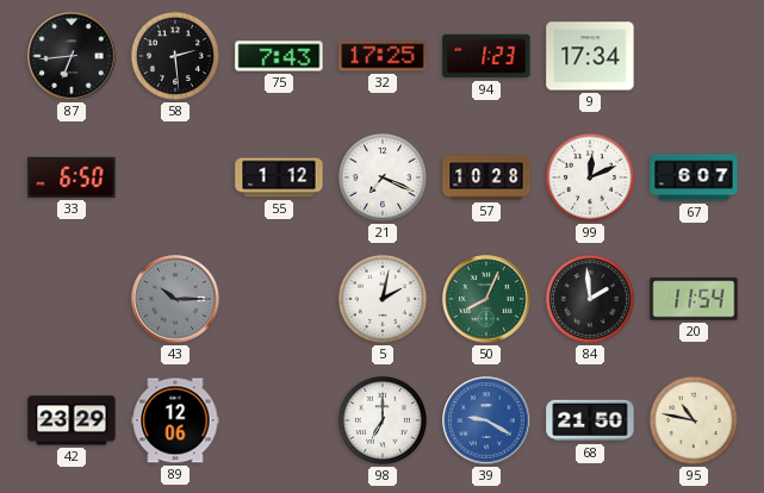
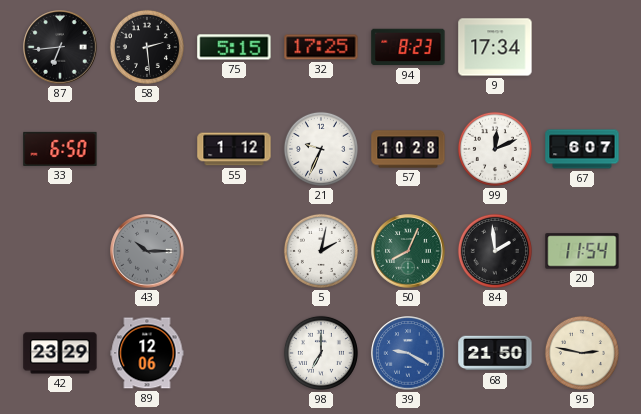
75: 7:43 -> 5:15 (234, 47)
94: 1:23 -> 8:23 (408, 47)
21: 7:19 -> 9:34 (321, 149)
95: 10:47 -> 2:47 (582, 353)
